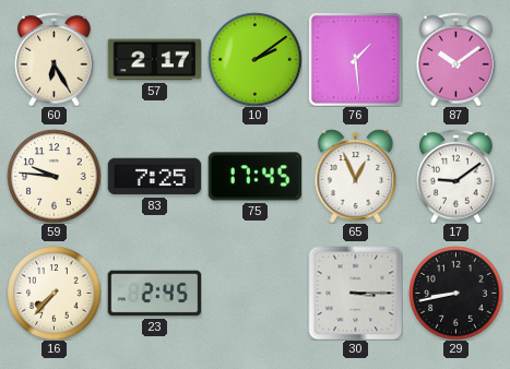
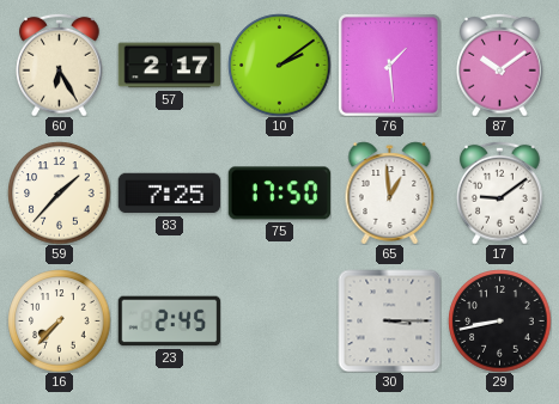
59: 9:46 -> 1:37 (59, 192)
75: 17:45 -> 17:50 (279, 194)
65: 12:56 -> 12:59 (390, 192)
